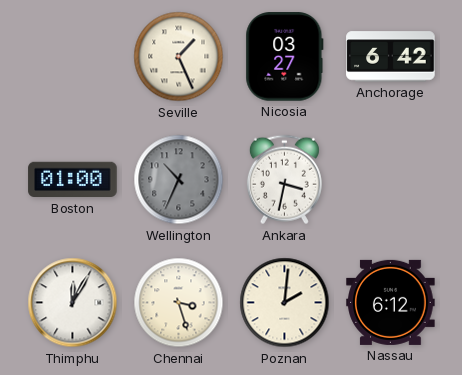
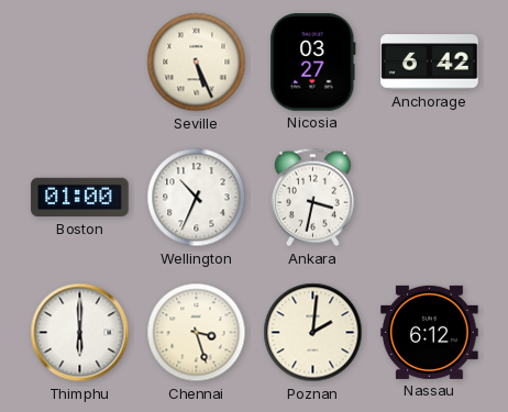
Seville: 1:26 -> 5:26 (197, 63)
Wellington dial: grey -> white (197, 198)
Thimphu: 12:05 -> 6:00 (80, 333)
